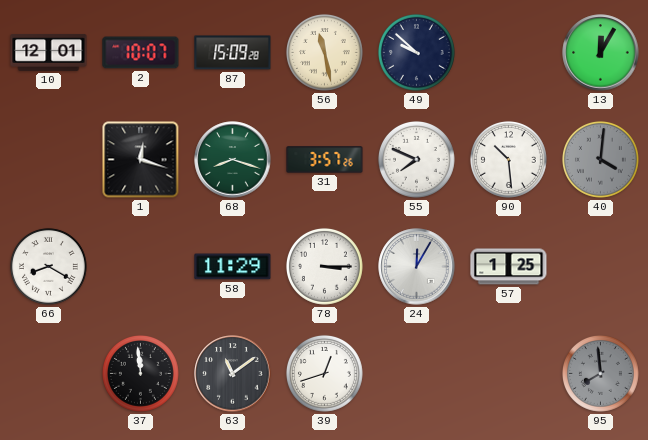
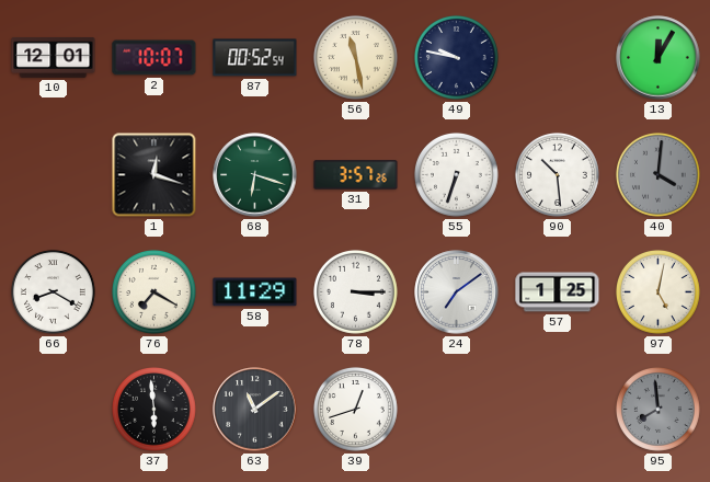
87: 15:09 -> 00:52 (255, 58)
49: 9:52 -> 9:47 (456, 57)
68: 8:18 -> 6:18 (255, 175)
55: 7:49 -> 6:33 (456, 174)
76: none -> 7:20 (153, 291)
24: 12:05 -> 7:09 (457, 292)
97: none -> 5:02 (657, 291)
37: 11:59 -> 5:59 (153, 409)
